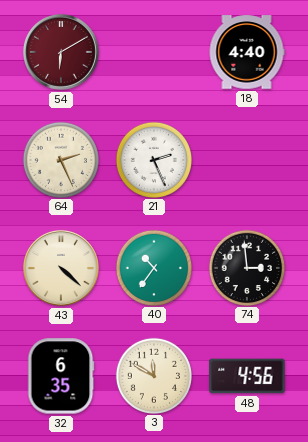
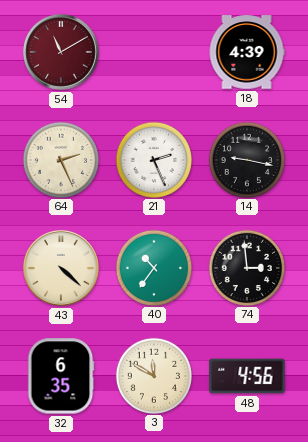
54: 6:10 -> 11:10 (61, 52)
18: 4:40 -> 4:39 (247, 52)
14: none -> 9:17 (246, 159)
